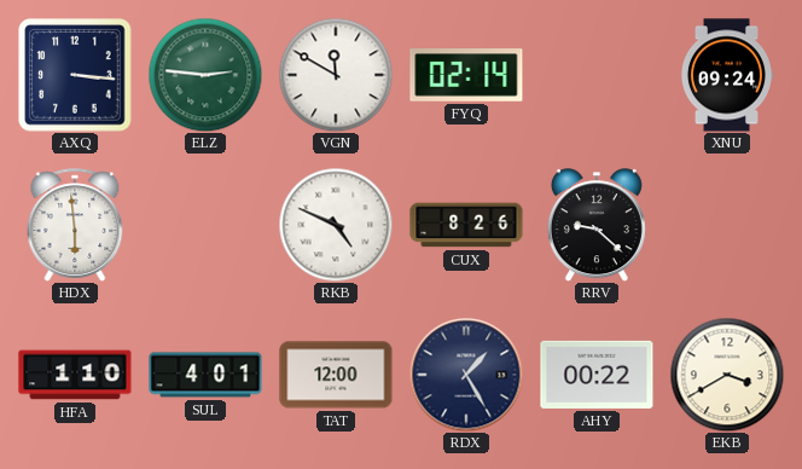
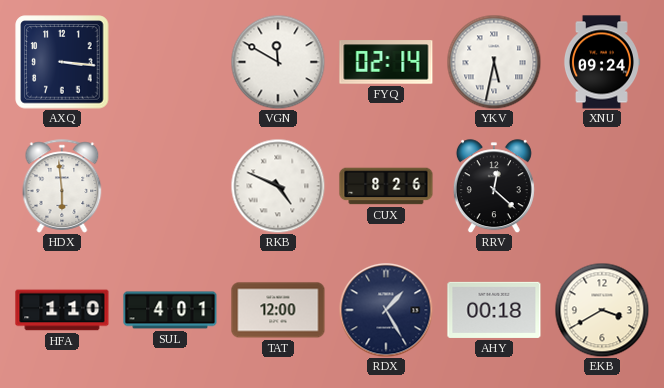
ELZ: 2:46 -> none (205, 75)
YKV: none -> 5:32 (494, 62)
RRV: 9:22 -> 12:22 (494, 186)
AHY: 00:22 -> 00:18 (494, 310)
